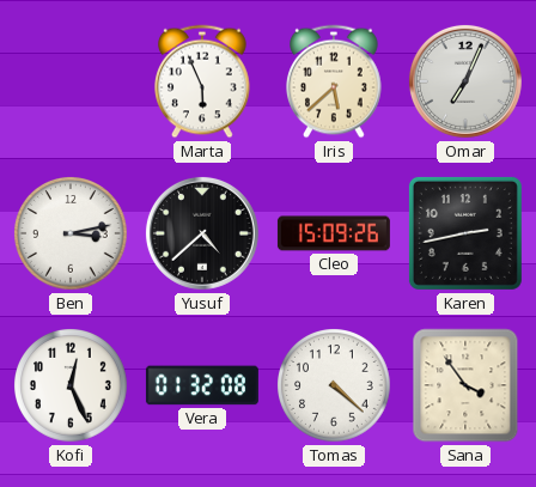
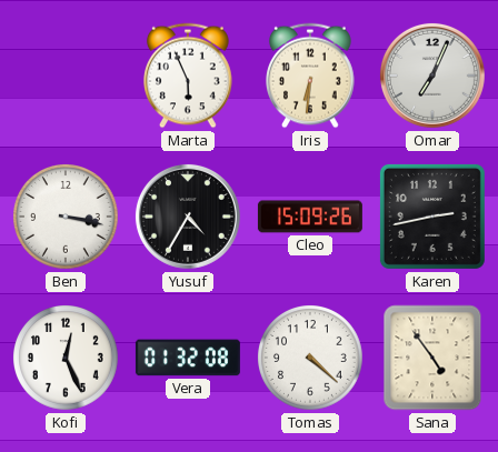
Iris: 5:38 -> 6:31 (311, 76)
Ben: 3:13 -> 3:17 (67, 218)
Yusuf: 4:38 -> 4:35 (188, 217)
Sana: 3:54 -> 4:54 (432, 358)
